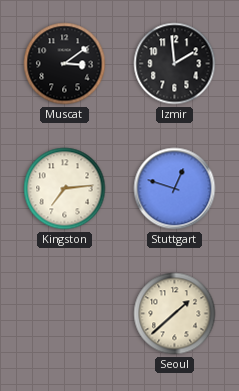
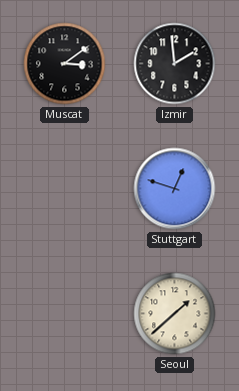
Kingston: 7:14 -> none (65, 189)
